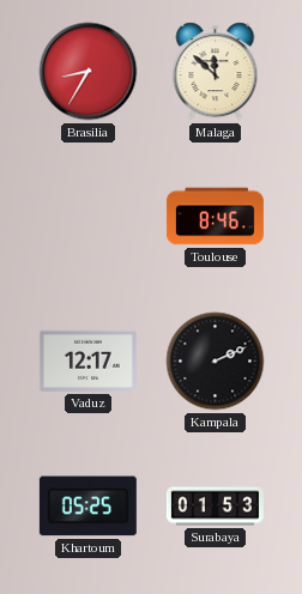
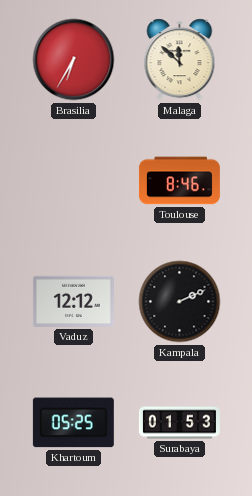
Brasilia: 8:35 -> 6:35 (74, 60)
Vaduz: 12:17 -> 12:12 (73, 301)
